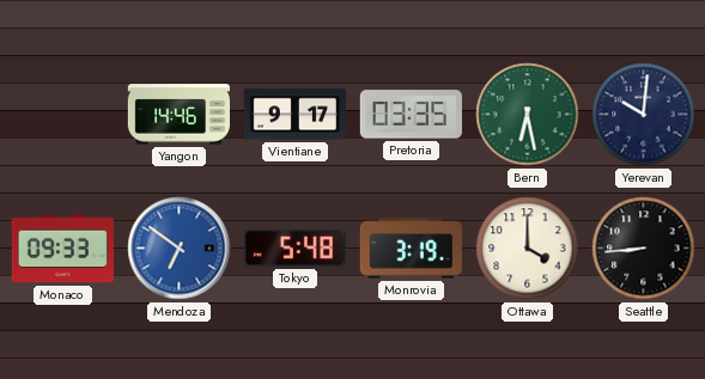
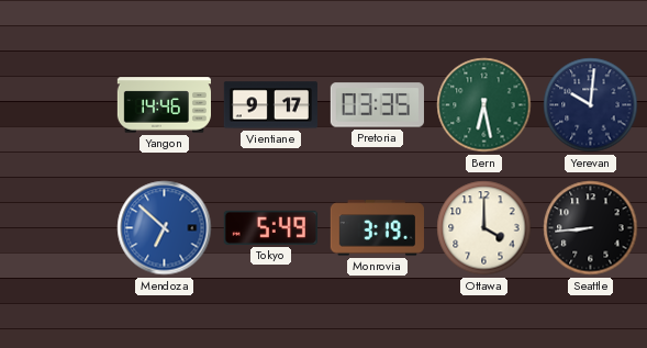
Monaco: 09:33 -> none (62, 249)
Mendoza: 6:51 -> 6:52 (165, 228)
Tokyo: 5:48 -> 5:49 (270, 227)
